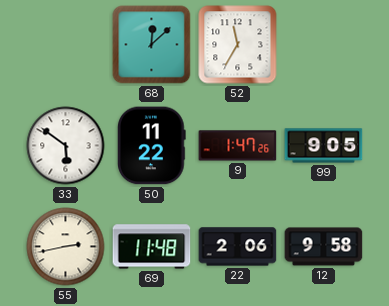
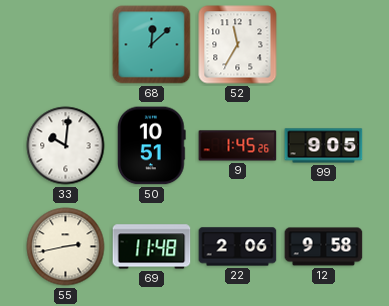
33: 5:51 -> 10:01 (66, 146)
50: 11:22 -> 10:51 (152, 146)
9: 1:47 -> 1:45 (238, 146)
